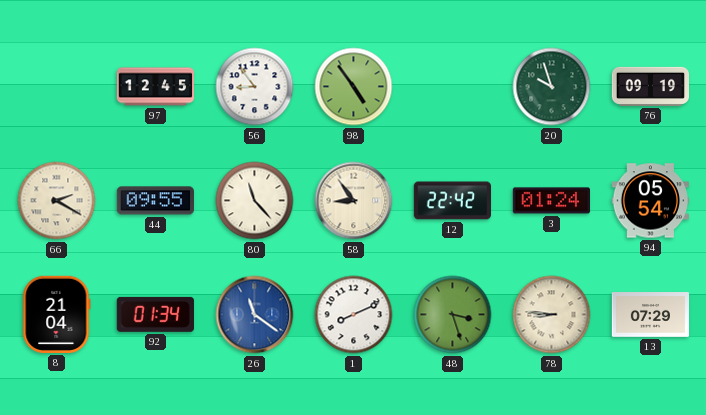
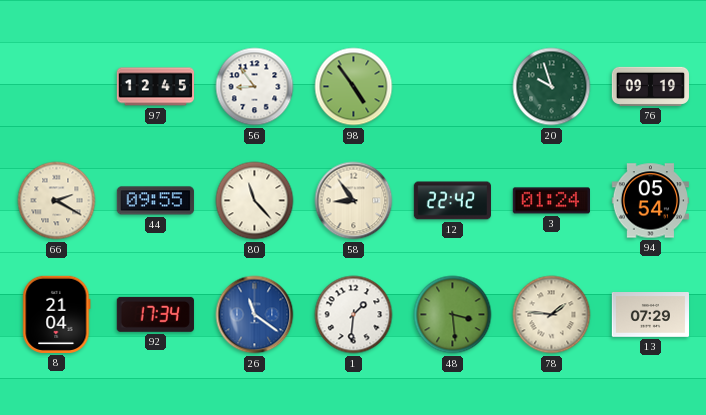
92: 01:34 -> 17:34 (155, 314)
1: 8:11 -> 1:31 (354, 315)
48: 3:27 -> 3:29 (453, 315)
78: 8:46 -> 1:46 (552, 315)
